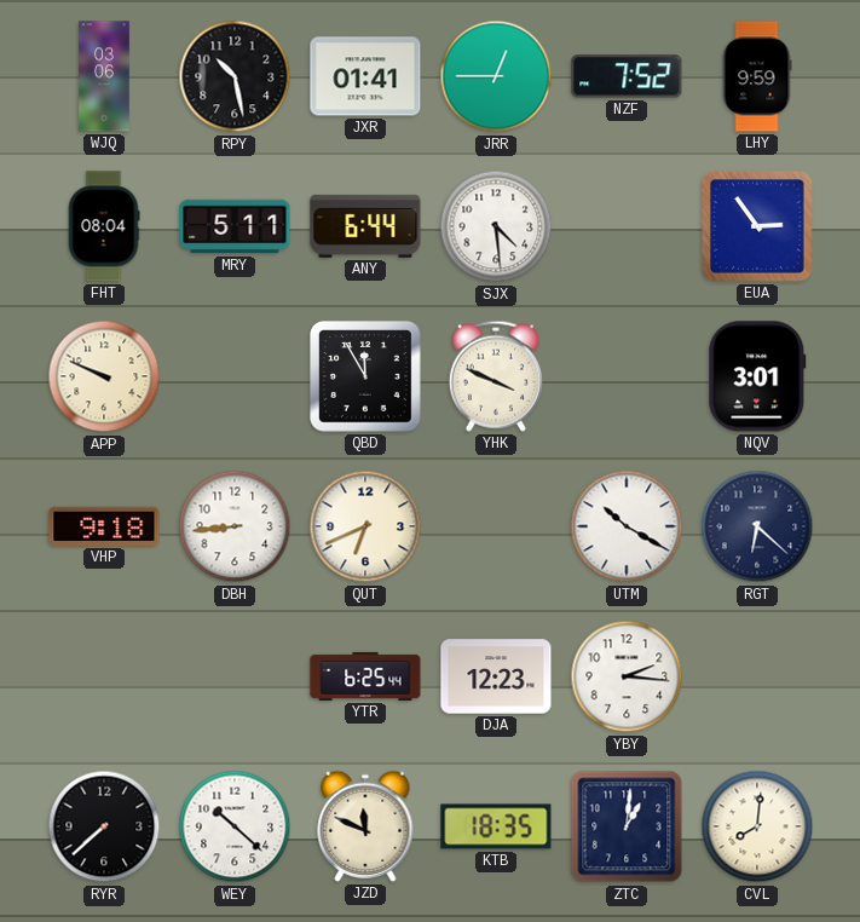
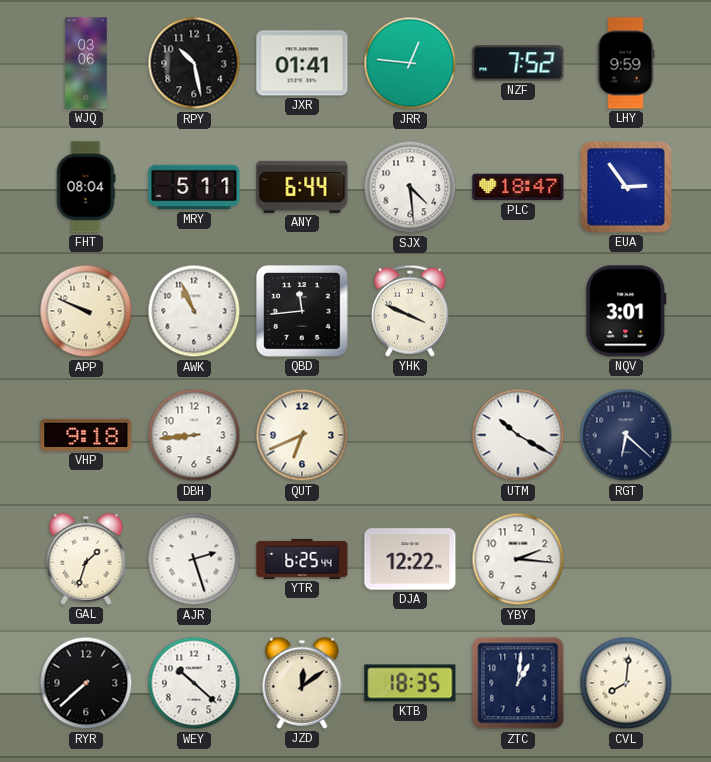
JRR: 12:45 -> 12:46 (410, 63)
PLC: none -> 18:47 (518, 187)
AWK: none -> 10:56 (194, 311)
QBD: 11:55 -> 11:44 (302, 311)
GAL: none -> 1:33 (86, 559)
AJR: none -> 2:27 (194, 559)
DJA: 12:23 -> 12:22 (410, 559)
JZD: 11:49 -> 12:09 (302, 683)
